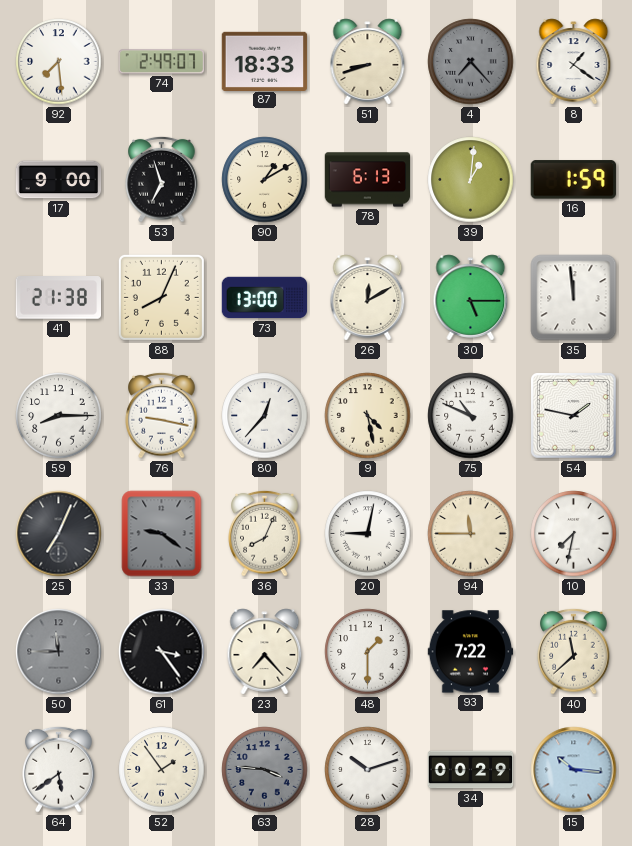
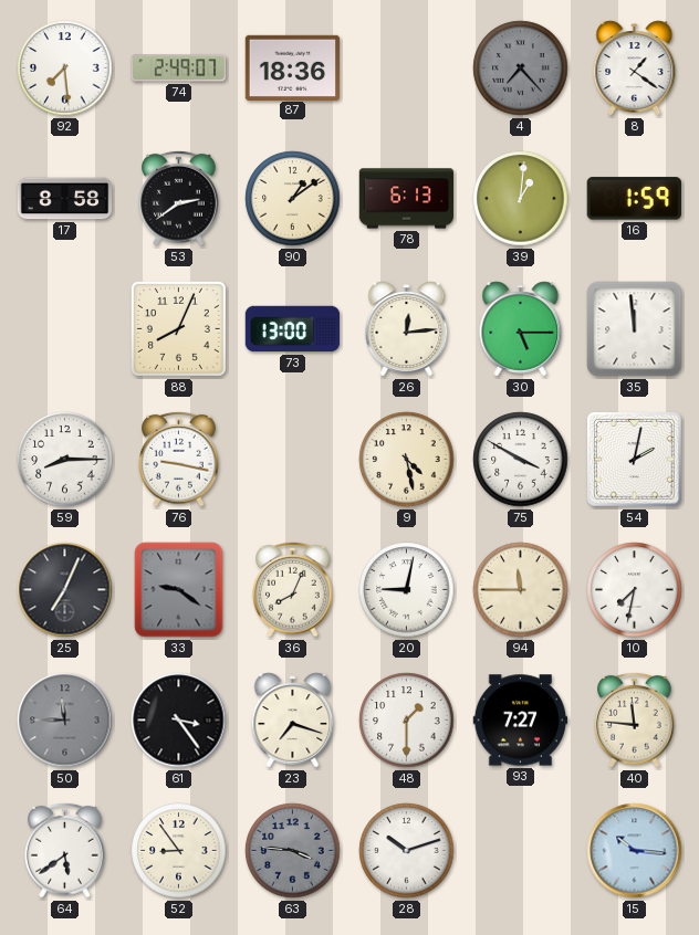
87: 18:33 -> 18:36 (293, 67)
51: 8:42 -> none (368, 62)
17: 9:00 -> 8:58 (65, 199)
53: 6:57 -> 2:39 (179, 198)
90: 1:10 -> 1:09 (293, 199)
41: 21:38 -> none (59, 298)
26: 12:10 -> 12:14 (407, 329)
80: 12:37 -> none (265, 416)
75: 10:49 -> 3:50 (521, 460)
54: 1:47 -> 2:02 (635, 460)
23: 7:23 -> 7:18 (293, 721)
93: 7:22 -> 7:27 (521, 721)
40: 11:38 -> 11:46 (635, 719)
52: 1:54 -> 8:54 (179, 851)
34: 00:29 -> none (471, 770)
